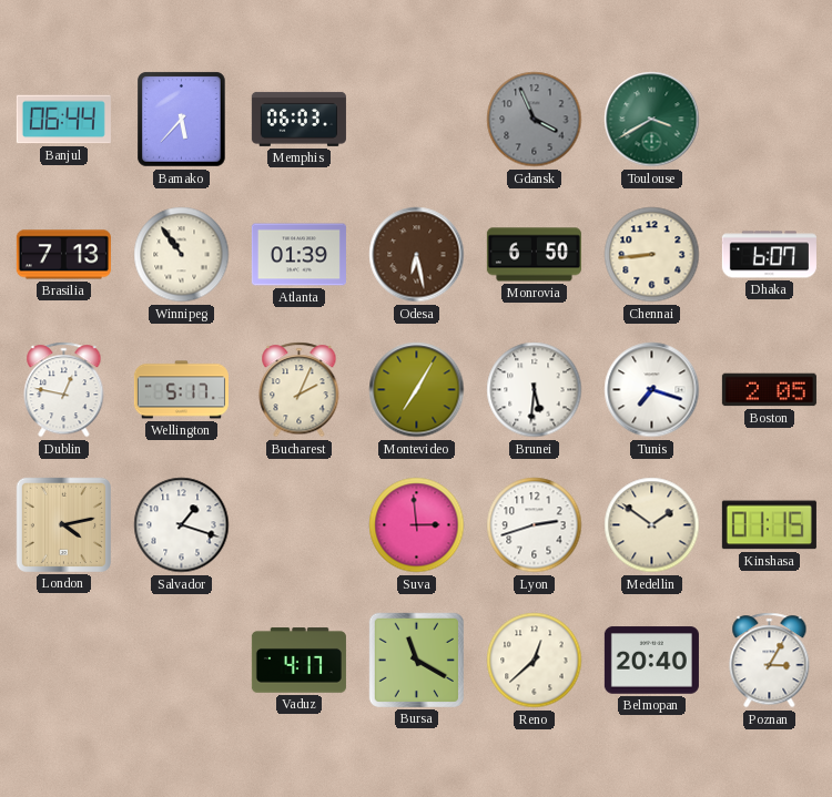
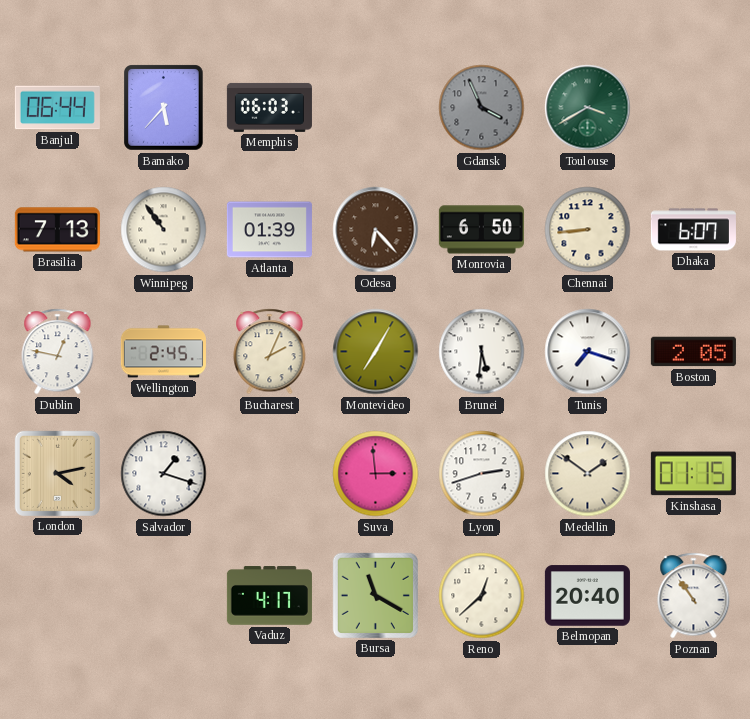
Odesa: 6:28 -> 6:23 (376, 230)
Wellington: 5:17 -> 2:45 (163, 352)
Poznan: 3:05 -> 10:54 (694, 596)
